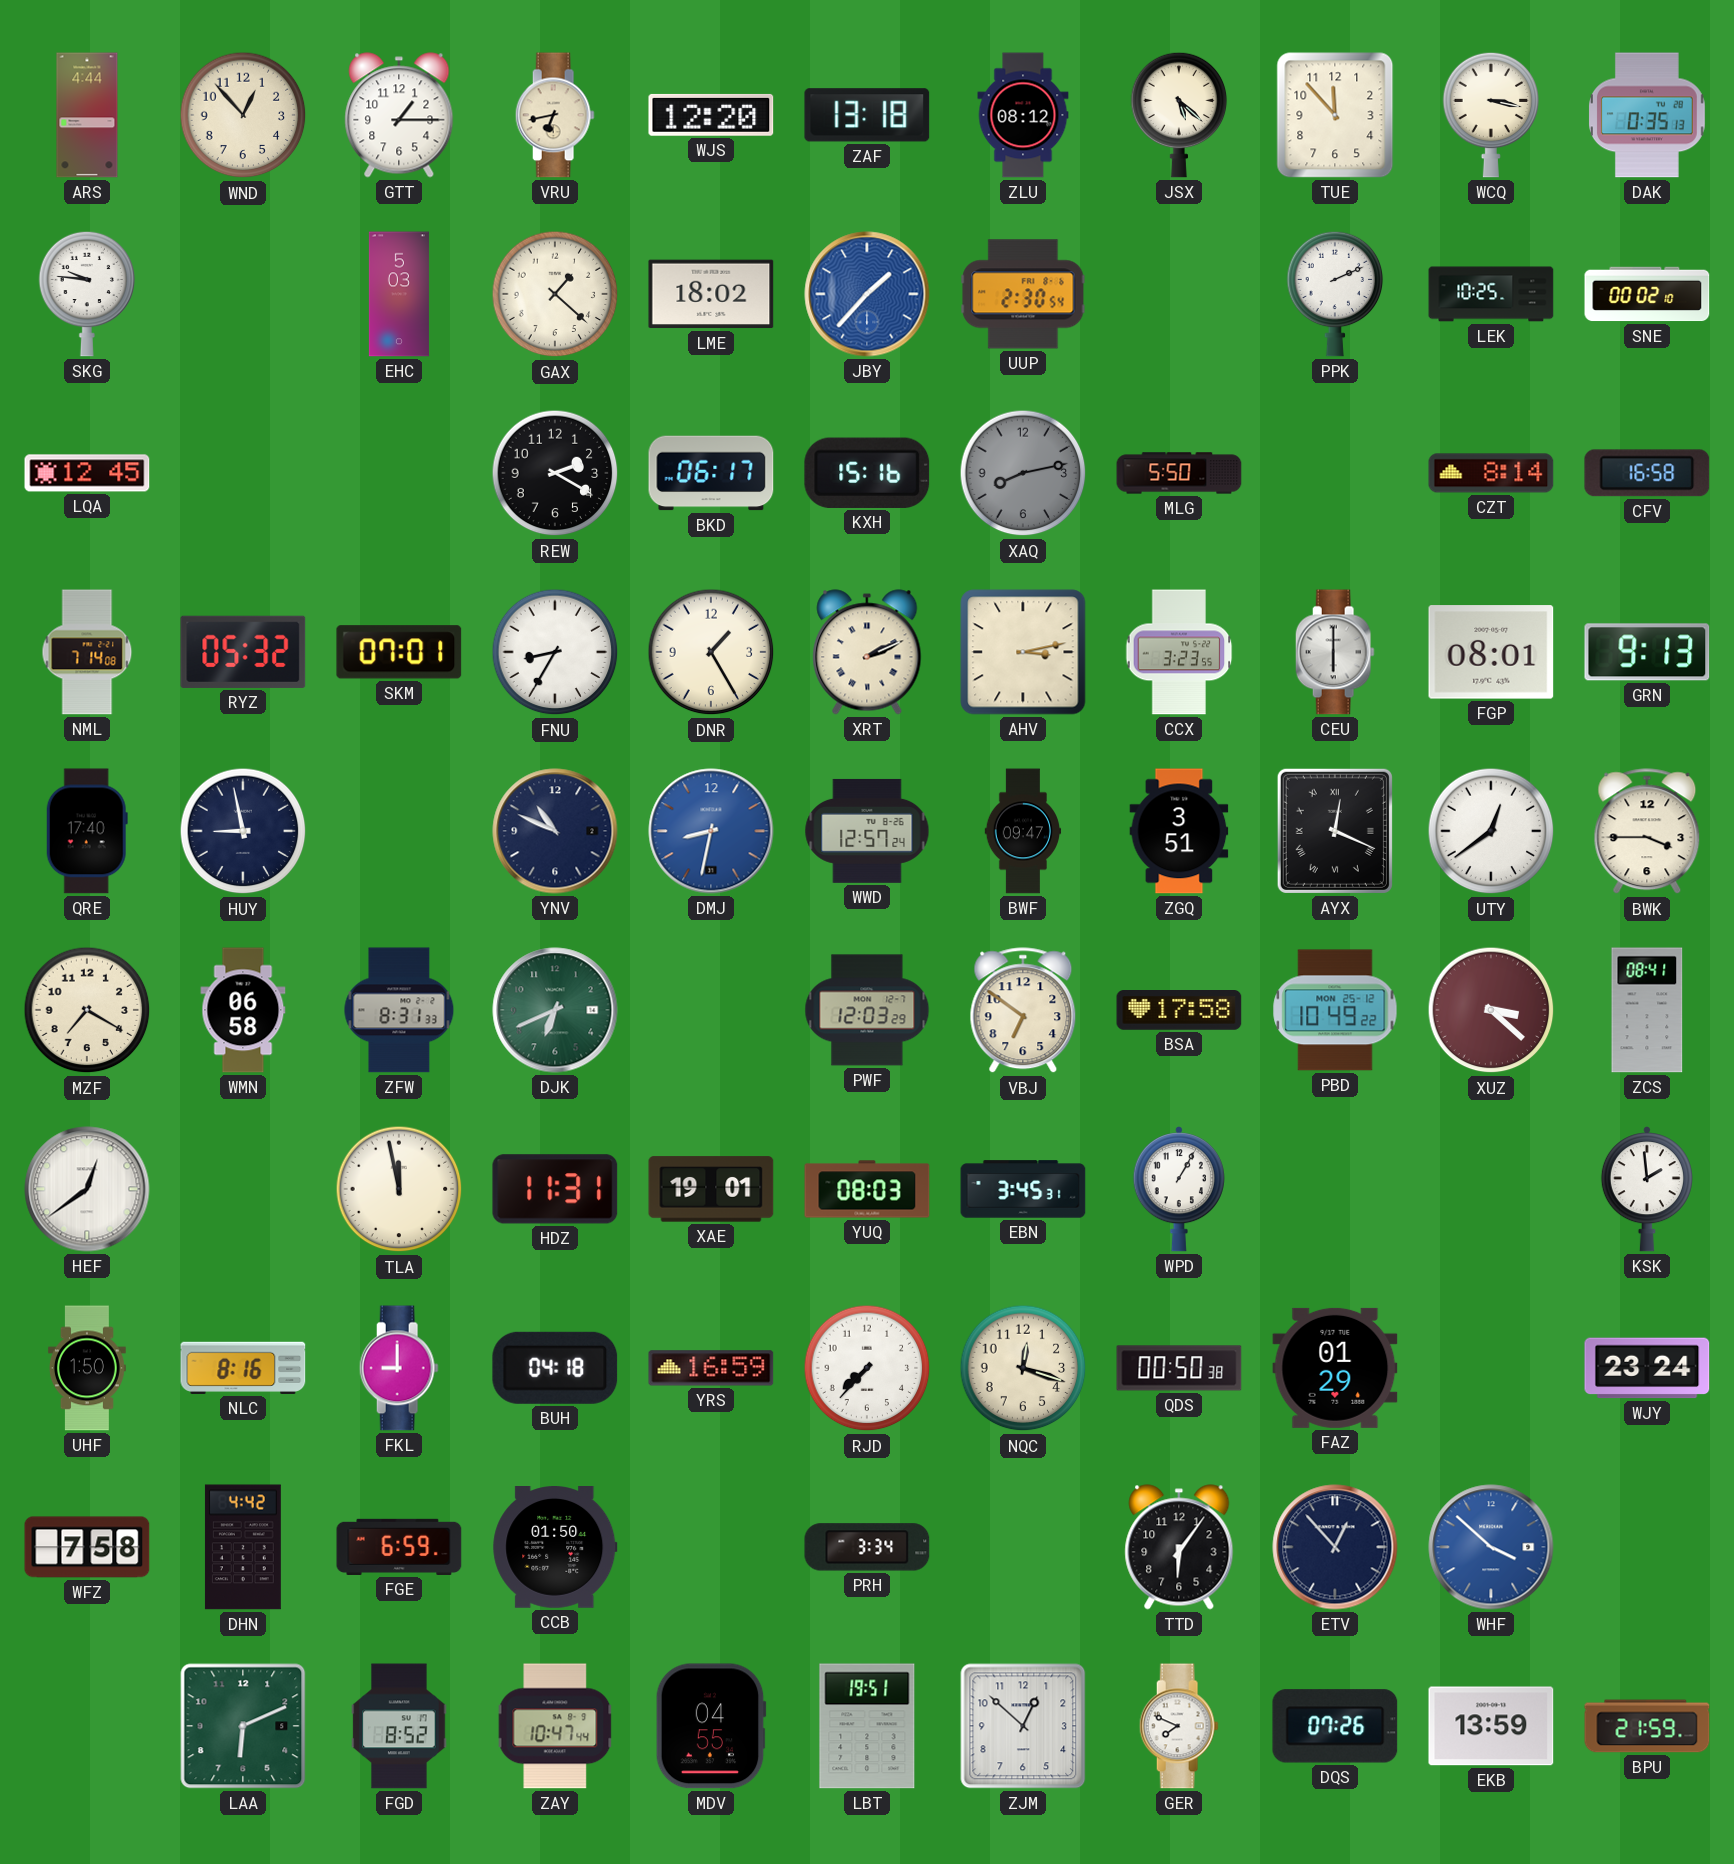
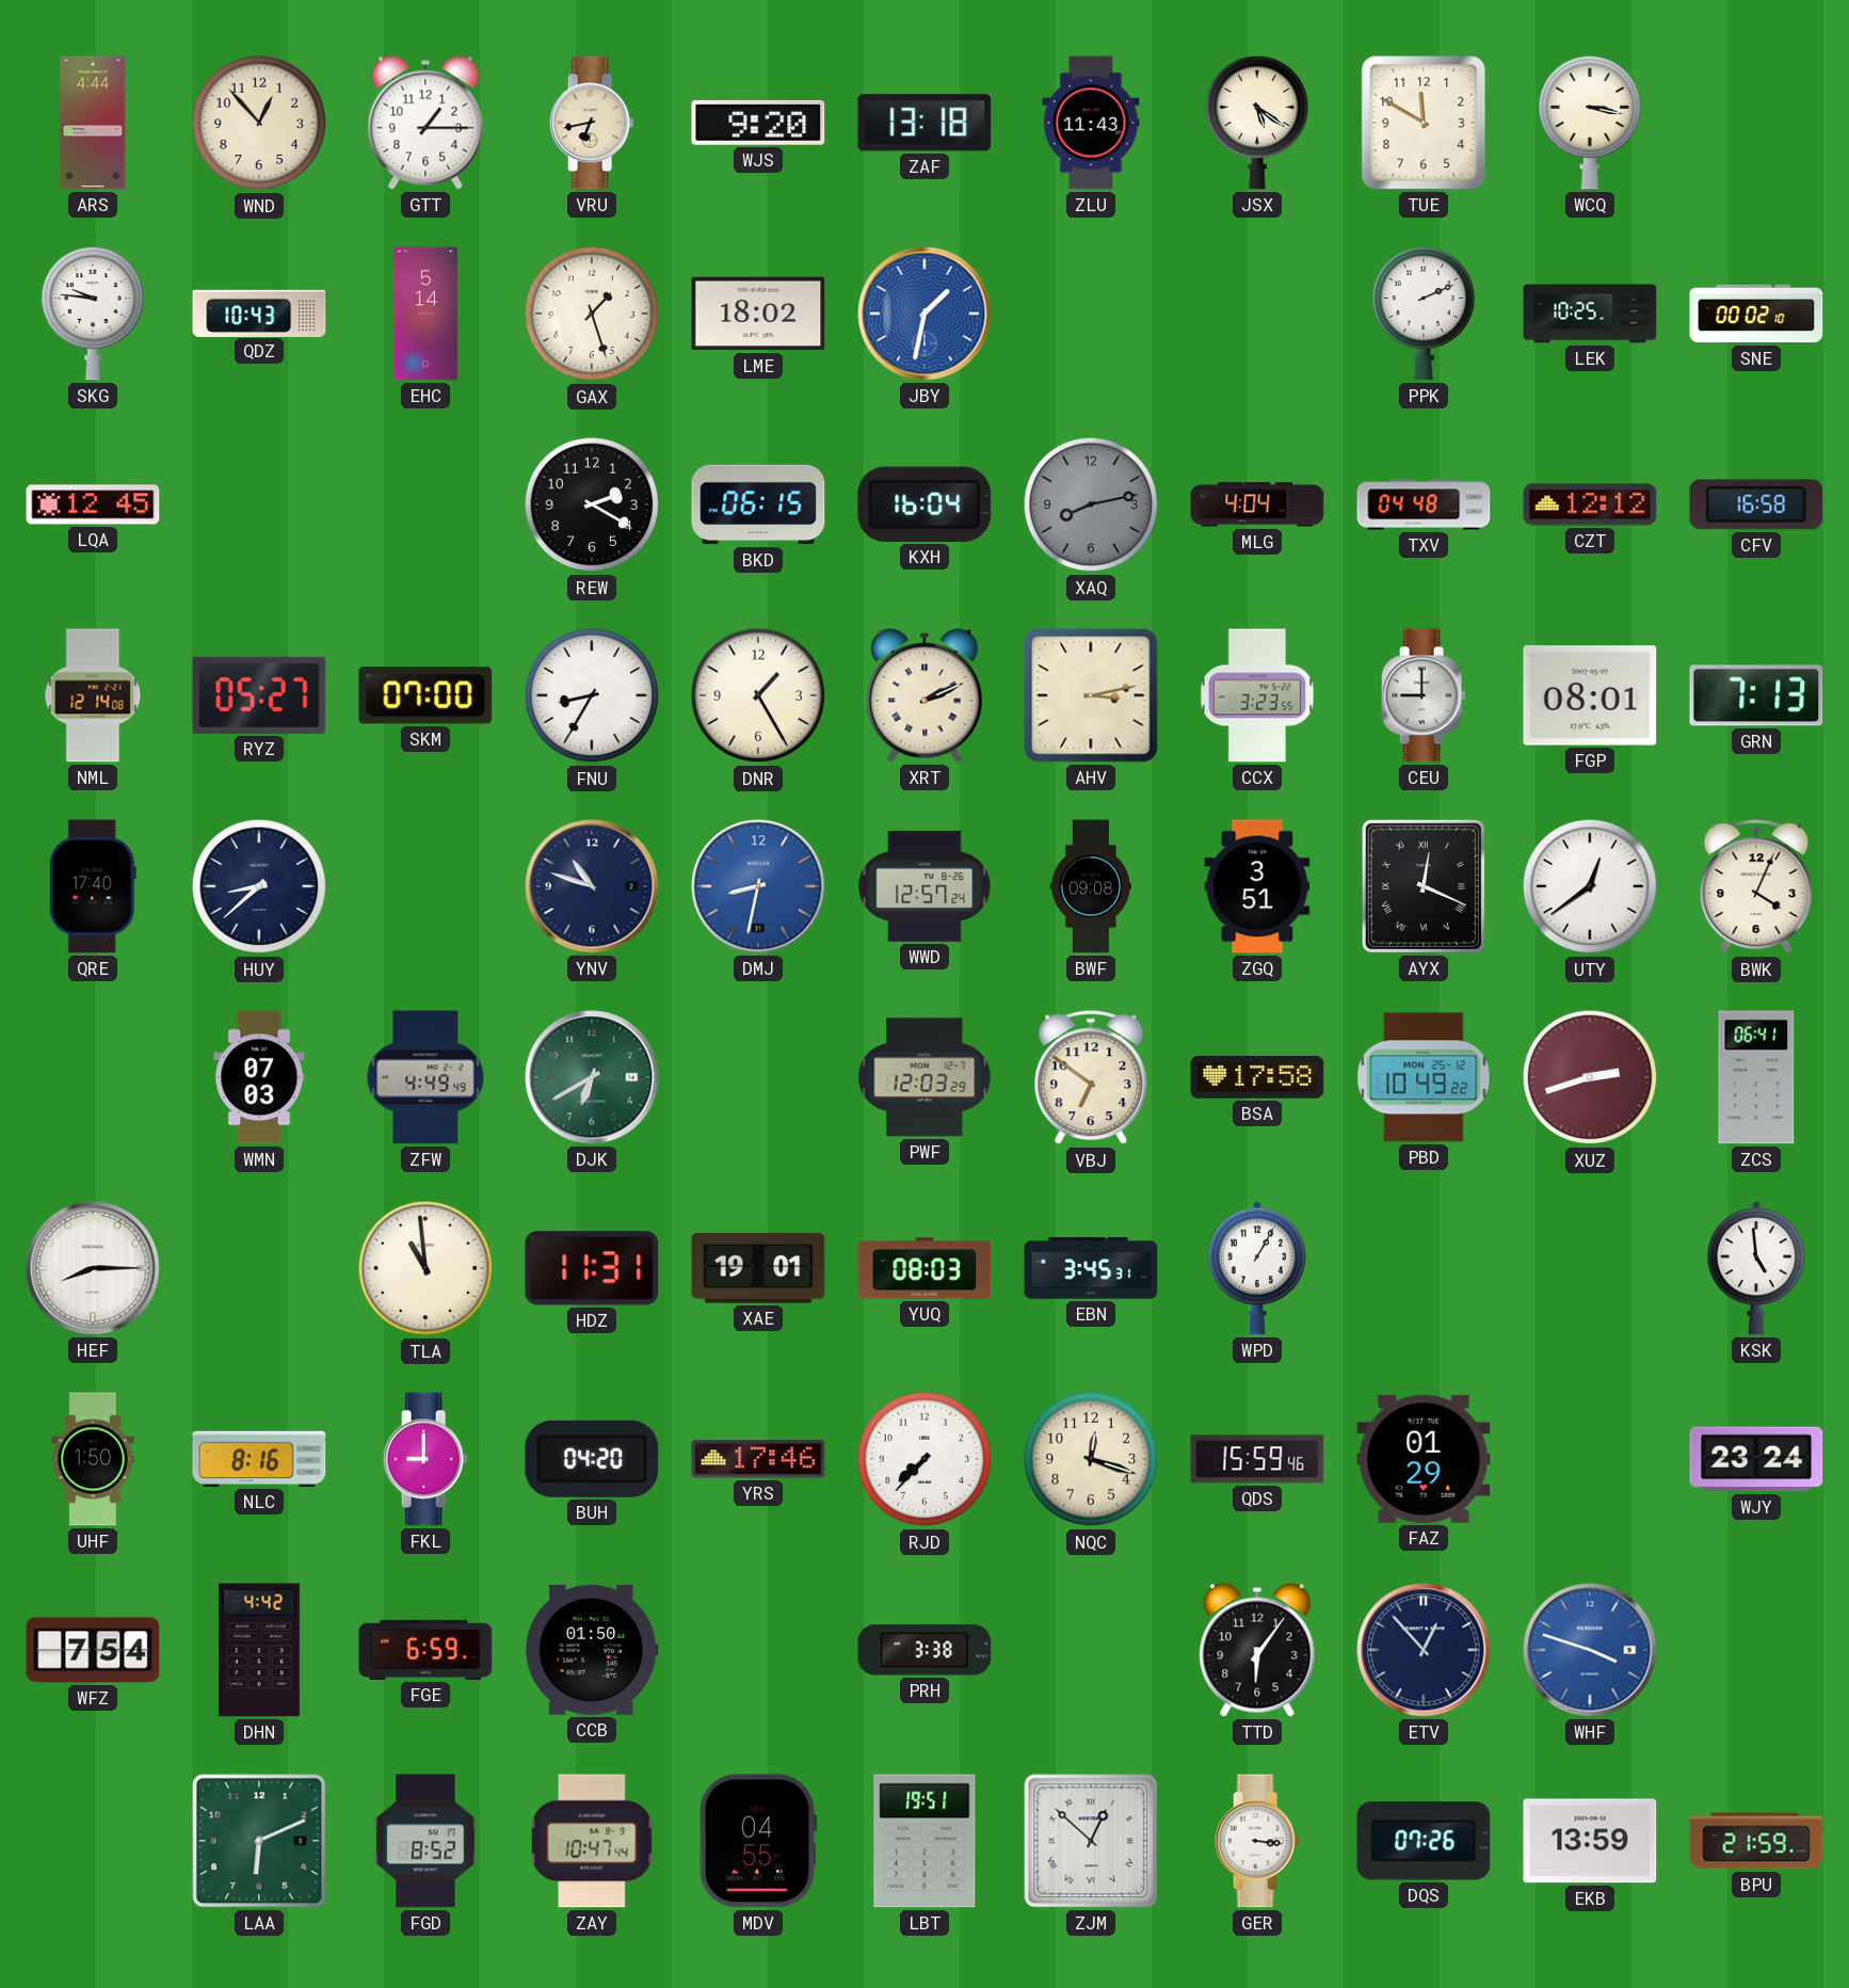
WJS: 12:20 -> 9:20 (758, 123)
ZLU: 08:12 -> 11:43 (1091, 123)
JSX: 5:22 -> 5:21 (1257, 123)
TUE: 11:53 -> 11:50 (1424, 123)
DAK: 0:35 -> none (1648, 115)
QDZ: none -> 10:43 (259, 312)
EHC: 5:03 -> 5:14 (425, 314)
GAX: 1:22 -> 1:27 (592, 314)
JBY: 1:37 -> 1:32 (925, 314)
UUP: 2:30 -> none (1023, 294)
BKD: 06:17 -> 06:15 (758, 504)
KXH: 15:16 -> 16:04 (925, 504)
MLG: 5:50 -> 4:04 (1257, 504)
TXV: none -> 04:48 (1424, 504)
CZT: 8:14 -> 12:12 (1590, 504)
NML: 7:14 -> 12:14 (93, 695)
RYZ: 05:32 -> 05:27 (259, 695)
SKM: 07:01 -> 07:00 (425, 695)
CEU: 6:00 -> 9:00 (1424, 695)
GRN: 9:13 -> 7:13 (1756, 695)
HUY: 8:58 -> 8:38 (259, 886)
YNV: 10:49 -> 10:48 (592, 886)
BWF: 09:47 -> 09:08 (1091, 886)
BWK: 3:45 -> 4:04 (1756, 887)
MZF: 7:20 -> none (87, 1010)
WMN: 06:58 -> 07:03 (259, 1077)
ZFW: 8:31 -> 4:49 (425, 1077)
DJK: 6:41 -> 6:40 (592, 1077)
XUZ: 3:22 -> 2:42 (1590, 1077)
ZCS: 08:41 -> 06:41 (1756, 1077)
HEF: 12:39 -> 8:15 (93, 1268)
TLA: 11:58 -> 10:59 (425, 1268)
KSK: 1:59 -> 4:59 (1756, 1268)
BUH: 04:18 -> 04:20 (592, 1459)
YRS: 16:59 -> 17:46 (758, 1459)
QDS: 00:50 -> 15:59 (1257, 1459)
WFZ: 7:58 -> 7:54 (93, 1650)
PRH: 3:34 -> 3:38 (925, 1650)
WHF: 3:52 -> 3:48 (1590, 1650)
ZJM numerals: Arabic -> Roman (1091, 1841)
GER: 7:49 -> 3:16 (1257, 1841)
